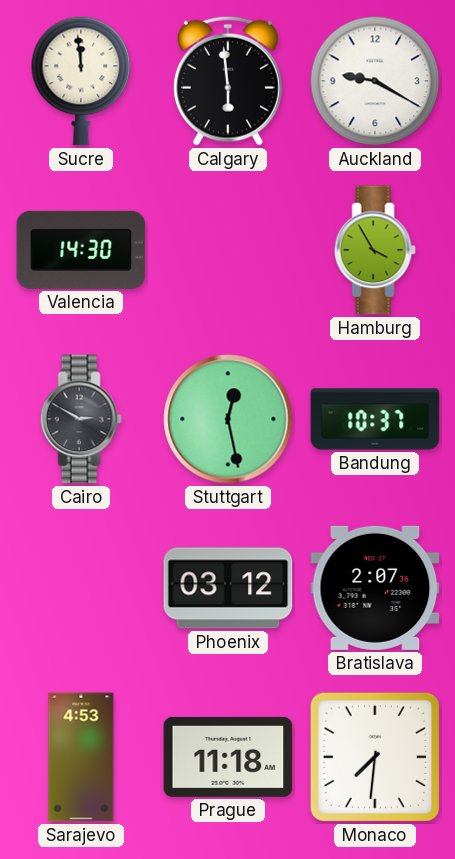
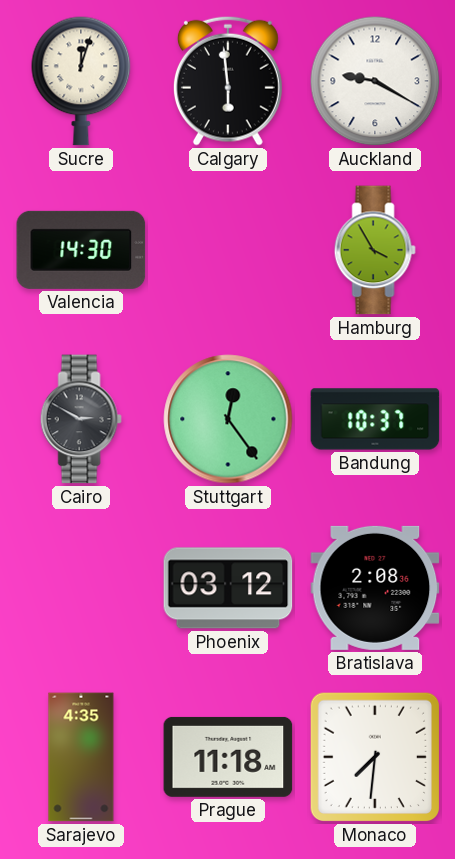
Sucre: 11:59 -> 12:03 (81, 81)
Stuttgart: 12:28 -> 12:24 (228, 419)
Bratislava: 2:07 -> 2:08 (375, 588)
Sarajevo: 4:53 -> 4:35 (81, 757)
